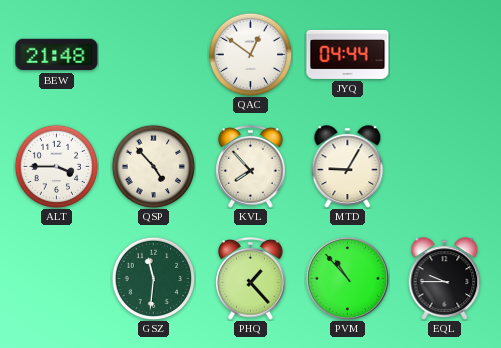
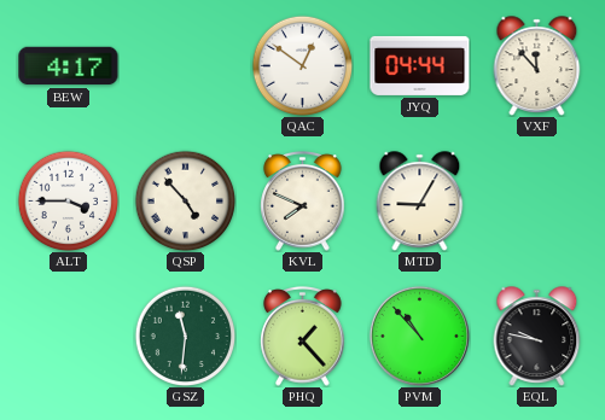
BEW: 21:48 -> 4:17 (69, 66)
VXF: none -> 11:53 (537, 66)
KVL: 7:53 -> 7:49 (303, 202)
EQL: 9:45 -> 9:47 (537, 337)
